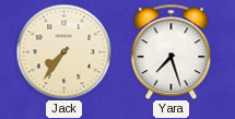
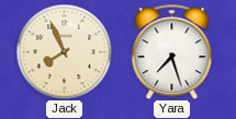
Jack: 7:36 -> 7:56 (64, 51)
